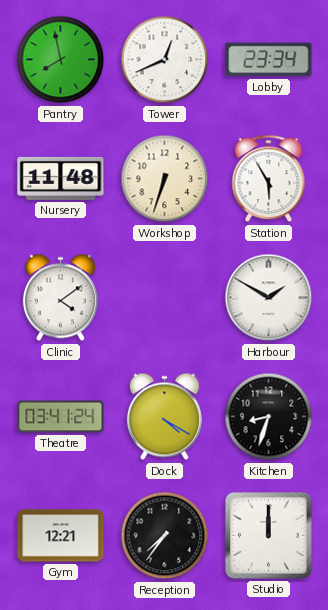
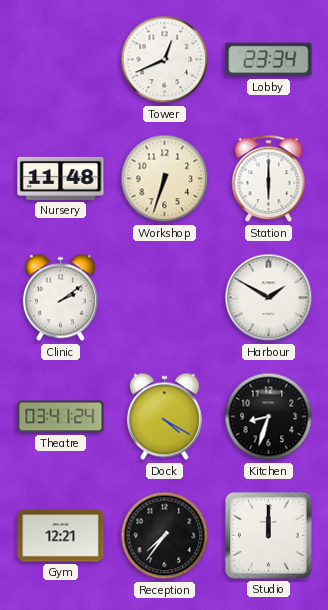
Pantry: 7:58 -> none (61, 60)
Station: 5:55 -> 6:00 (269, 179)
Clinic: 4:09 -> 2:09 (60, 298)
